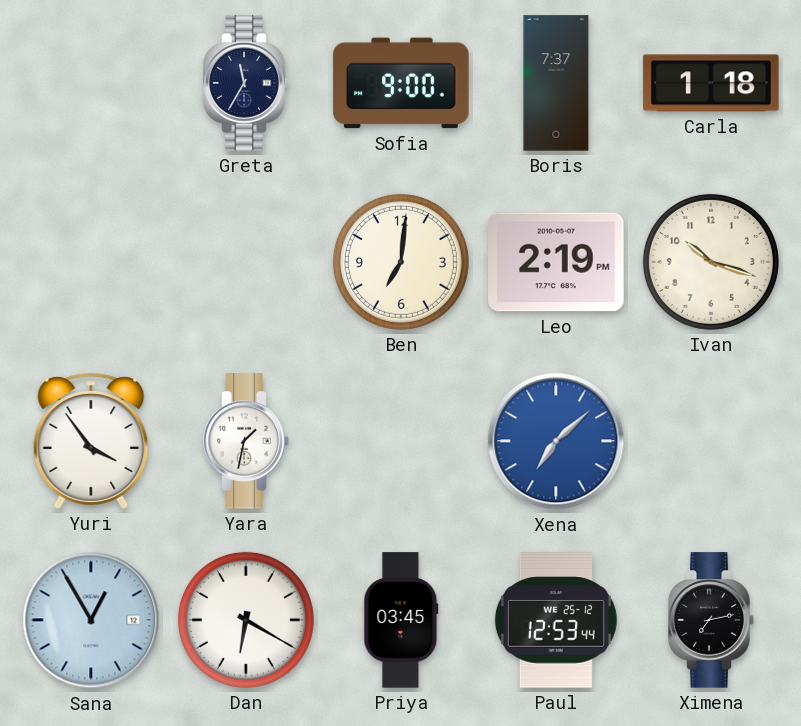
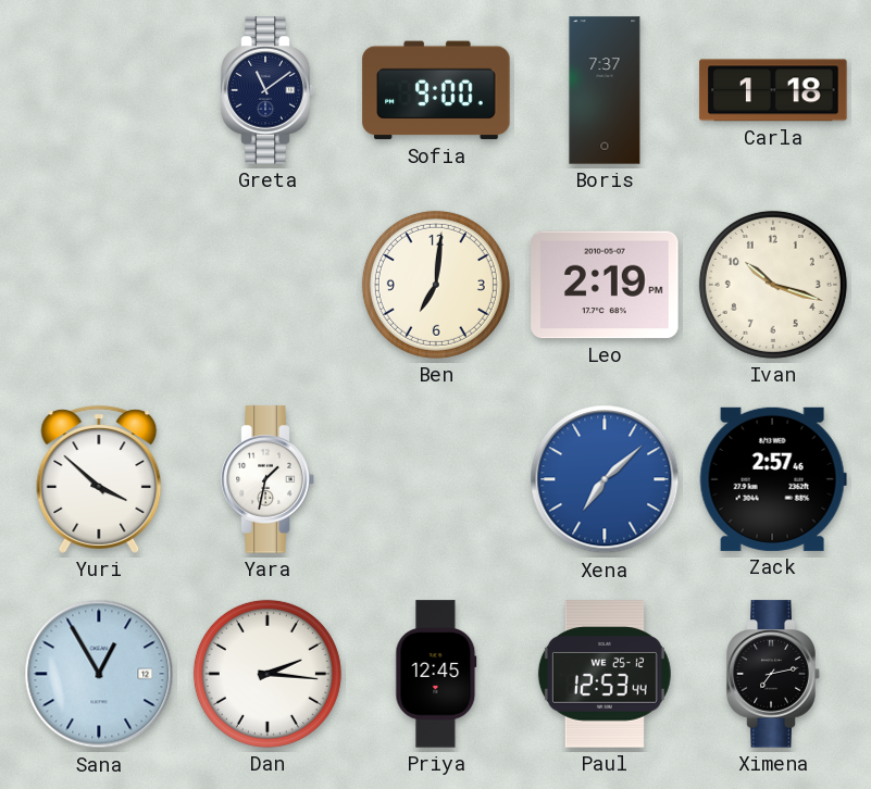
Greta: 11:35 -> 11:09 (267, 90)
Yuri: 3:54 -> 3:52 (99, 479)
Zack: none -> 2:57 (773, 479)
Dan: 6:20 -> 2:16 (267, 674)
Priya: 03:45 -> 12:45 (436, 674)
